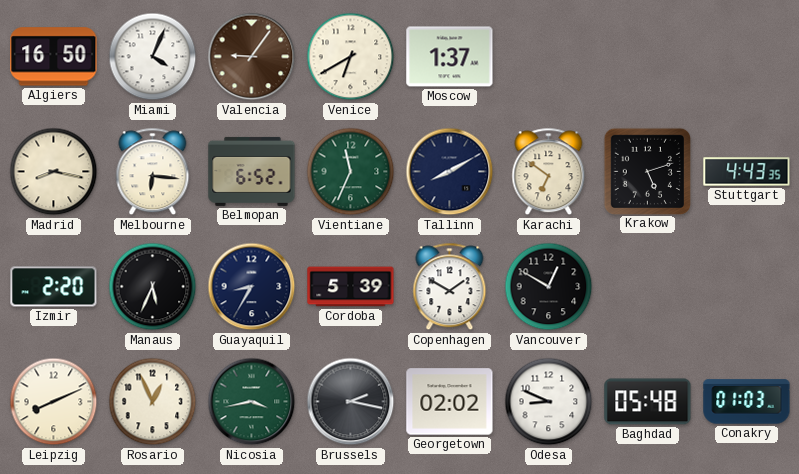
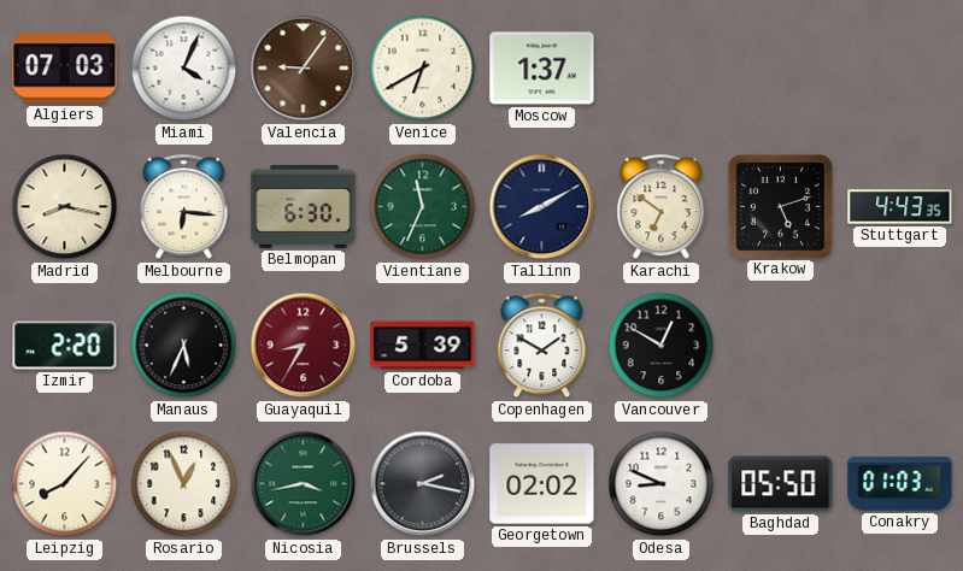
Algiers: 16:50 -> 07:03 (65, 69)
Belmopan: 6:52 -> 6:30 (304, 206)
Guayaquil dial: navy -> burgundy (304, 346)
Leipzig: 8:11 -> 8:07 (65, 484)
Baghdad: 05:48 -> 05:50 (781, 484)
